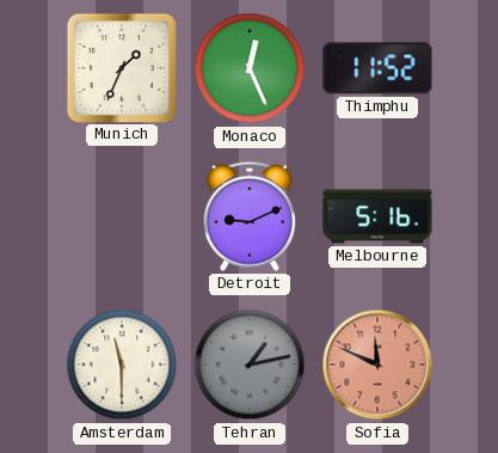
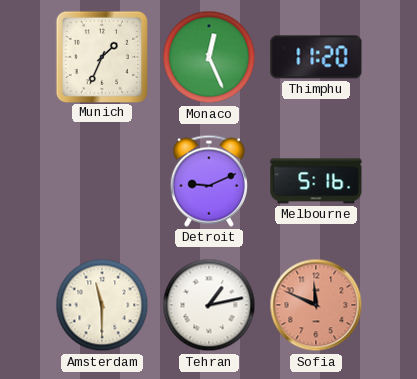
Thimphu: 11:52 -> 11:20 (316, 57)
Tehran dial: grey -> white (209, 305)
